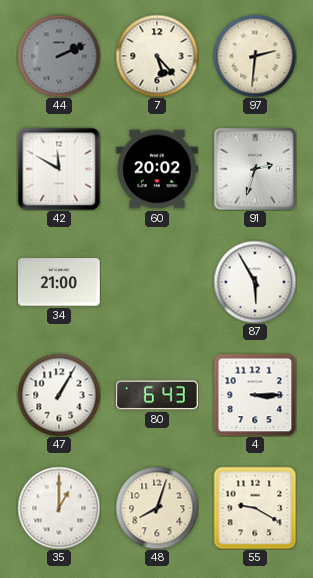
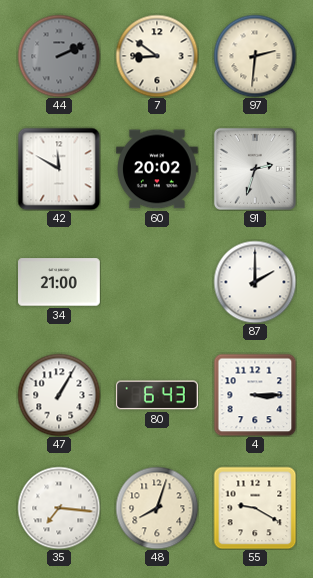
7: 5:23 -> 8:51 (157, 56)
87: 5:55 -> 2:00 (255, 282)
35: 1:00 -> 7:16 (59, 508)
